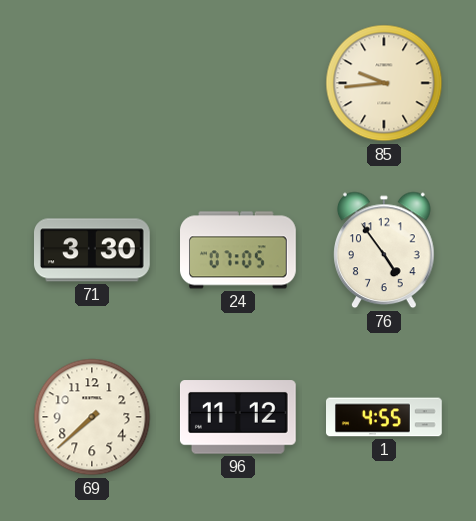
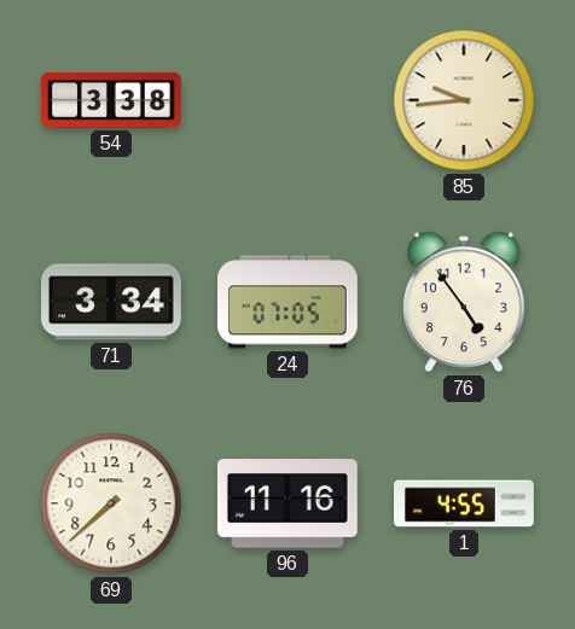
54: none -> 3:38 (112, 101)
71: 3:30 -> 3:34 (112, 302)
96: 11:12 -> 11:16 (287, 503)
